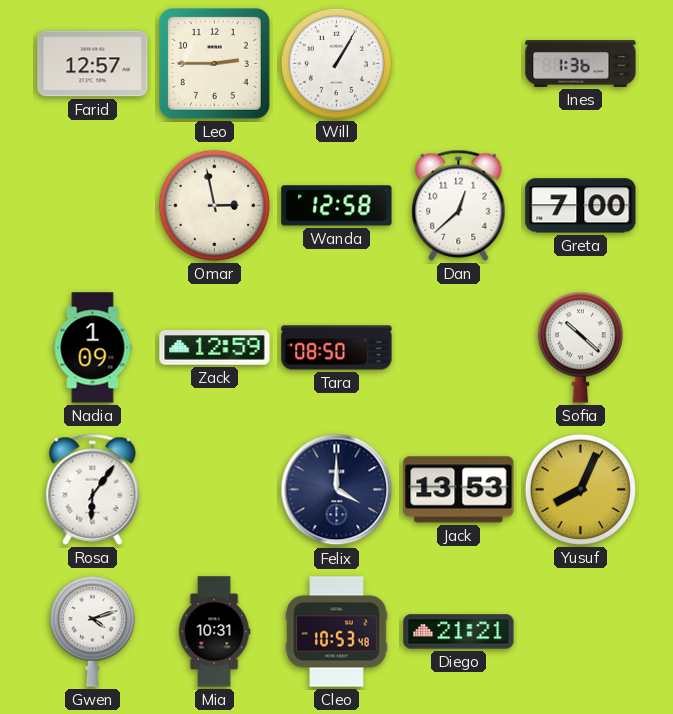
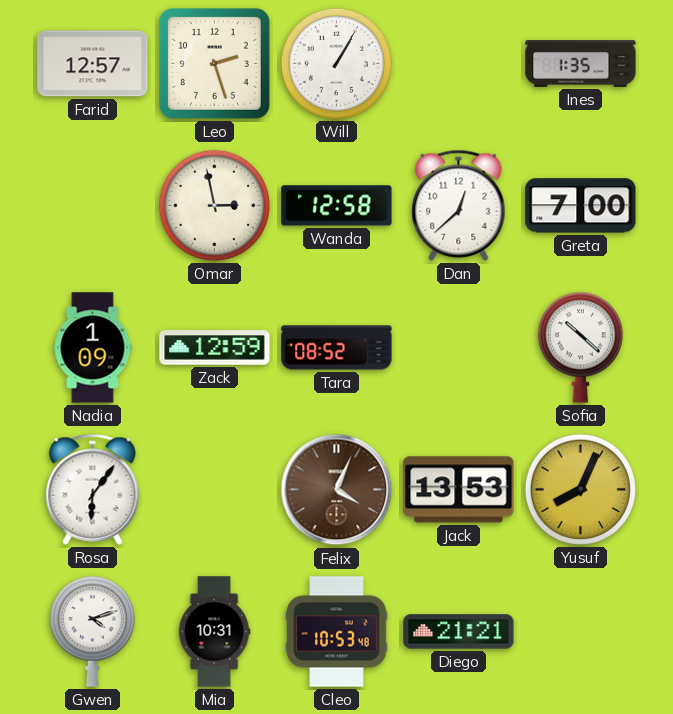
Leo: 2:45 -> 2:27 (214, 63)
Ines: 1:36 -> 1:35 (581, 64)
Tara: 08:50 -> 08:52 (337, 348)
Felix: 4:00 -> 4:04 (337, 490)
Felix dial: navy -> brown (337, 490)
